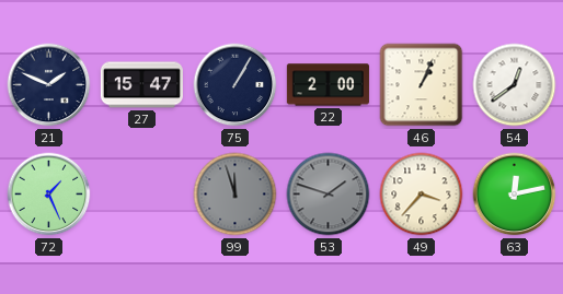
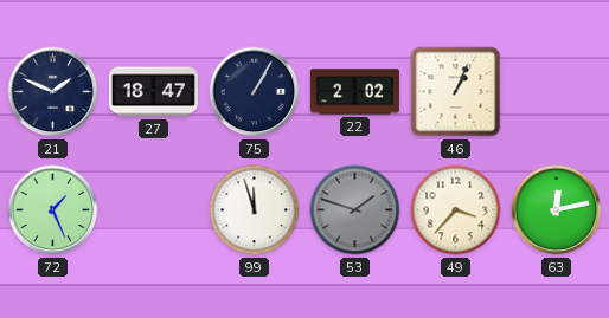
27: 15:47 -> 18:47 (153, 92)
22: 2:00 -> 2:02 (354, 92)
54: 12:39 -> none (515, 85)
99 dial: grey -> white (255, 210)
